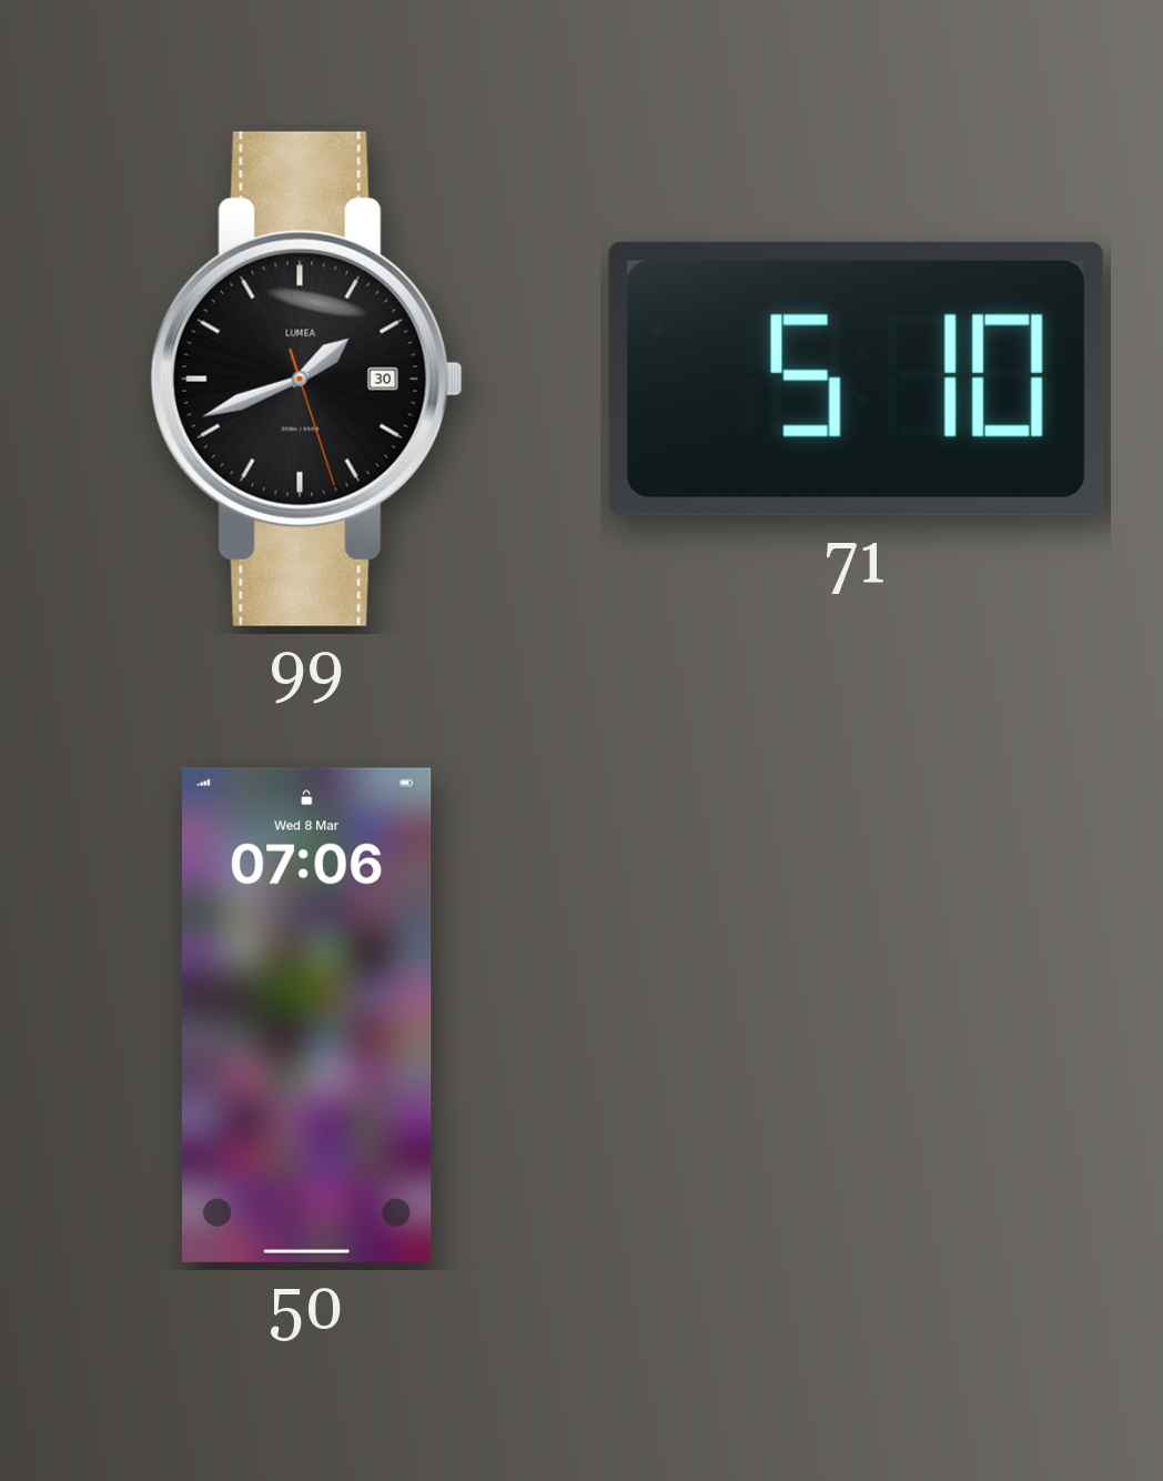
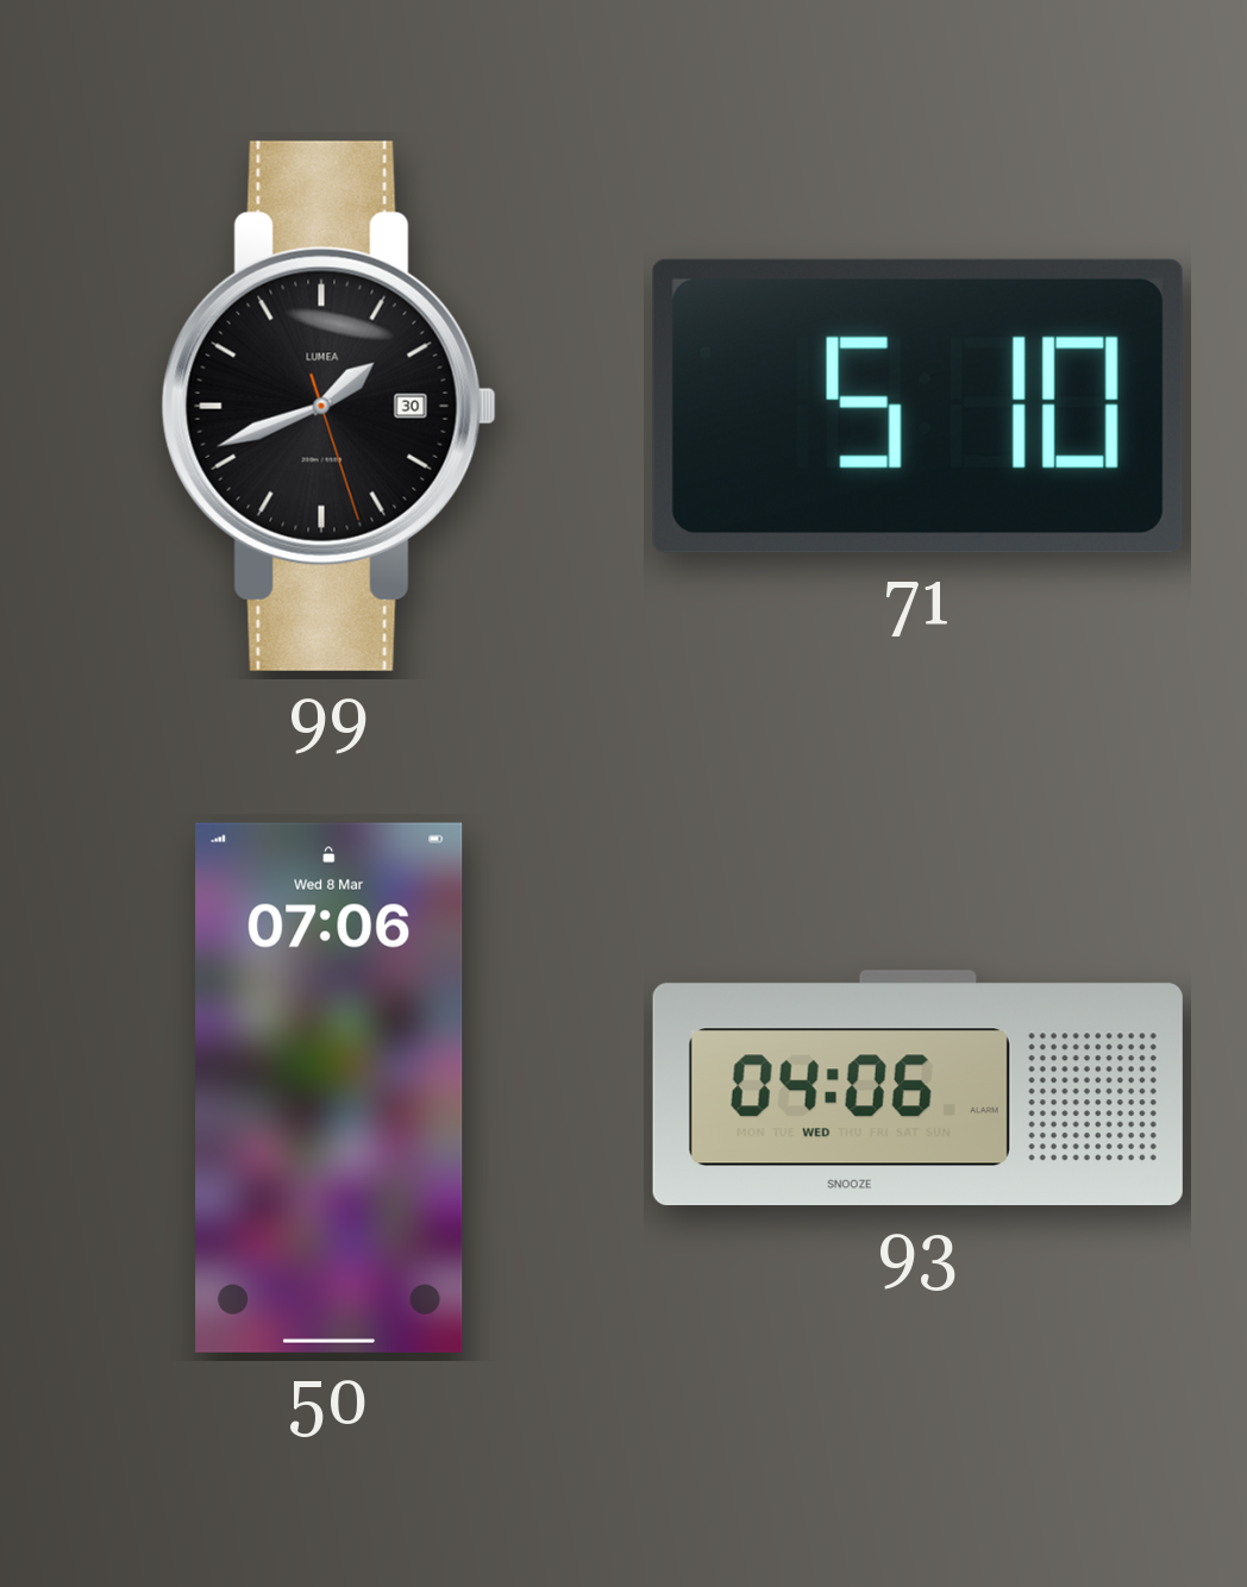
93: none -> 04:06 (917, 1089)
